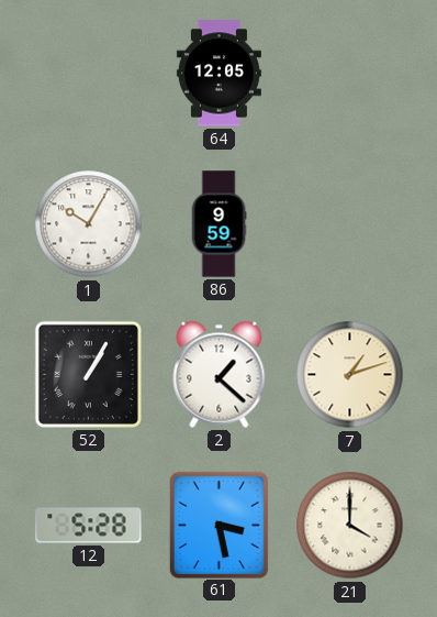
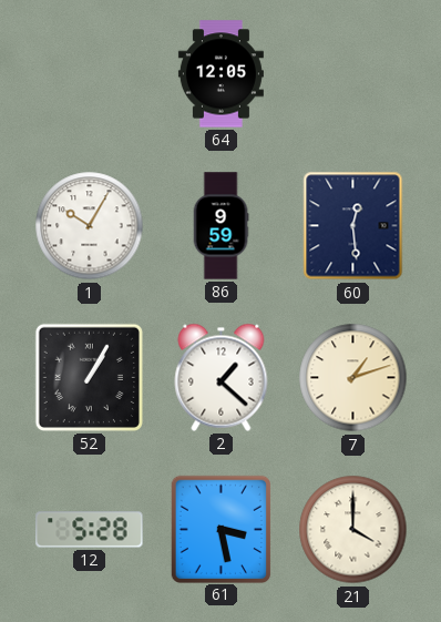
60: none -> 12:29 (353, 226)
